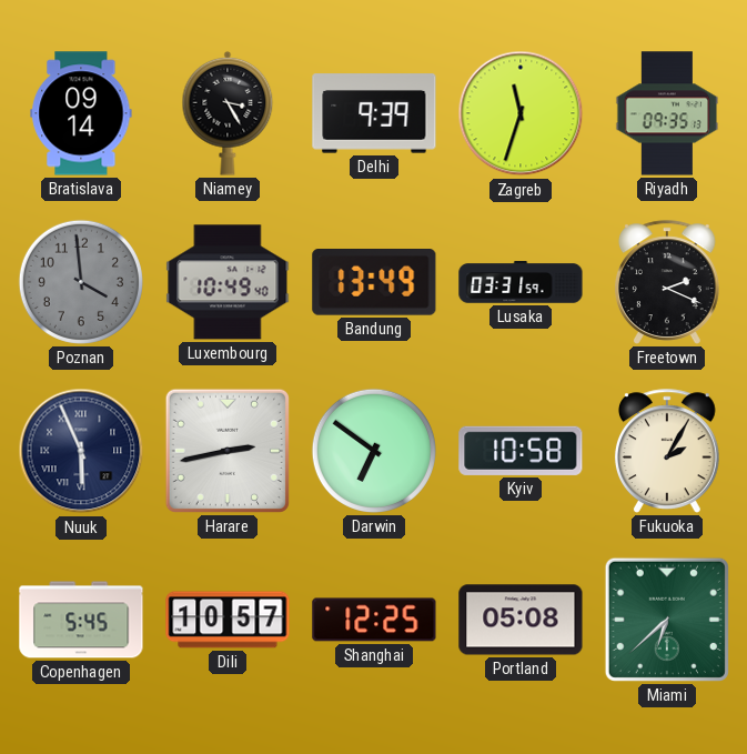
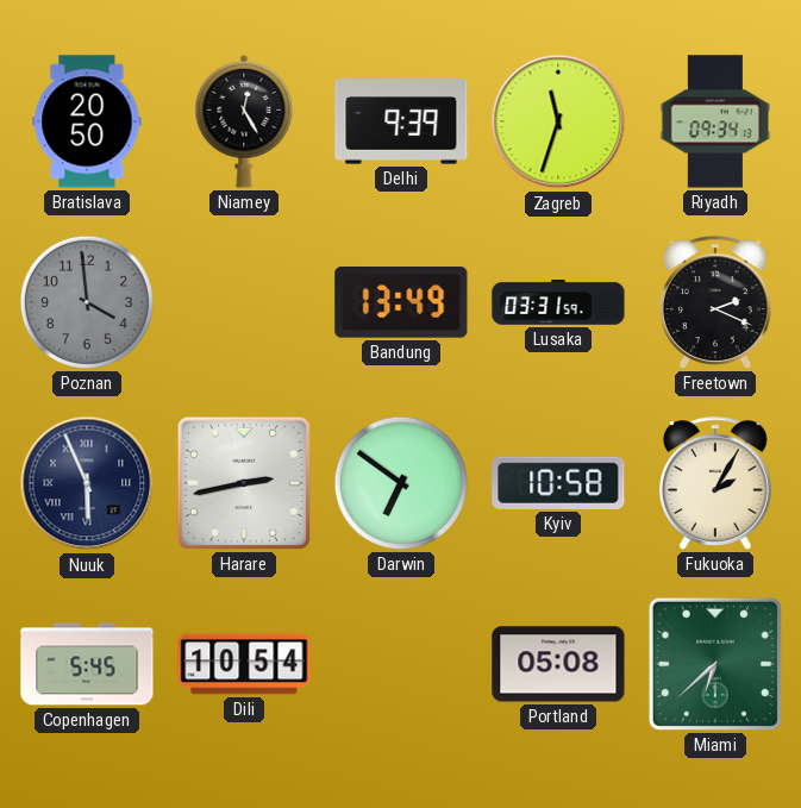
Bratislava: 09:14 -> 20:50 (87, 121)
Niamey: 3:25 -> 12:25 (244, 121)
Riyadh: 09:35 -> 09:34 (715, 121)
Luxembourg: 10:49 -> none (228, 282)
Dili: 10:57 -> 10:54 (244, 664)
Shanghai: 12:25 -> none (374, 620)
